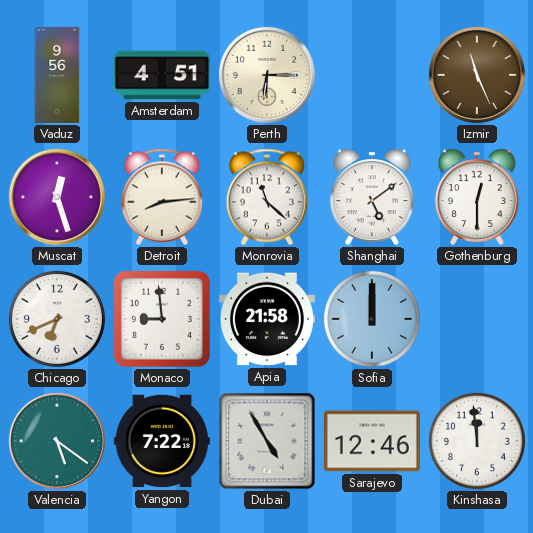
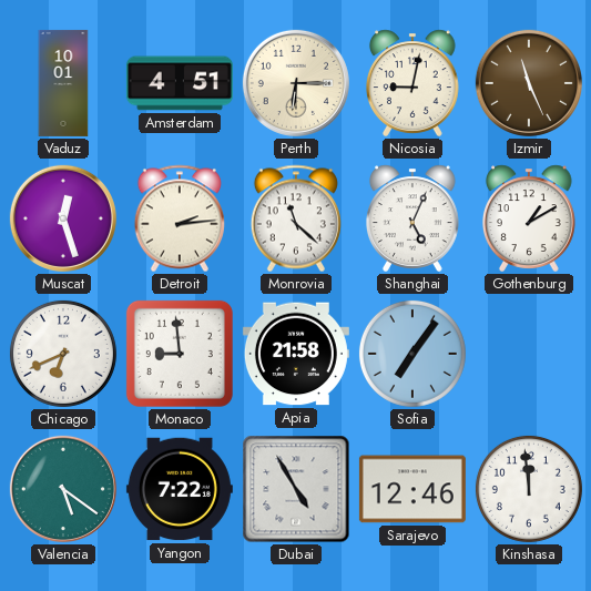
Vaduz: 9:56 -> 10:01 (63, 83)
Nicosia: none -> 9:02 (414, 83)
Detroit: 8:14 -> 2:14 (180, 218)
Shanghai: 5:09 -> 5:04 (414, 218)
Gothenburg: 12:30 -> 1:10 (530, 218)
Sofia: 12:00 -> 7:06 (412, 354)
